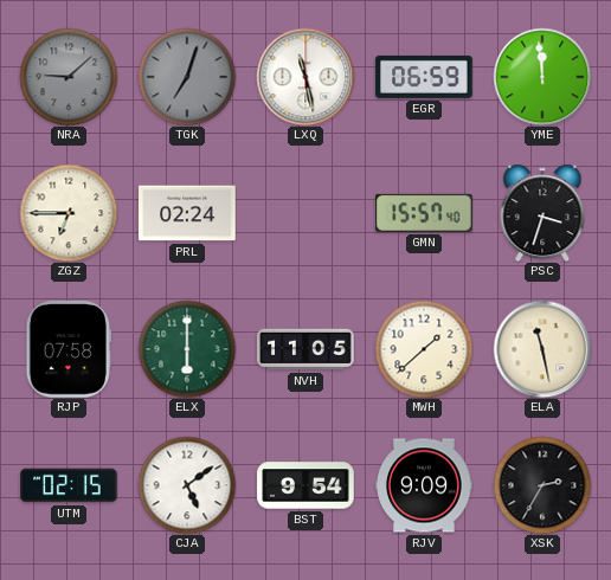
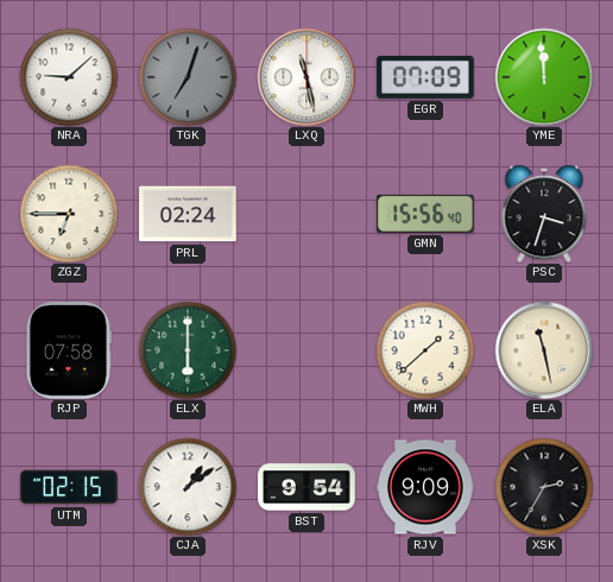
NRA dial: grey -> white (69, 77)
EGR: 06:59 -> 07:09 (425, 77)
GMN: 15:57 -> 15:56 (426, 214)
NVH: 11:05 -> none (305, 349)
CJA: 5:09 -> 1:09 (188, 487)
